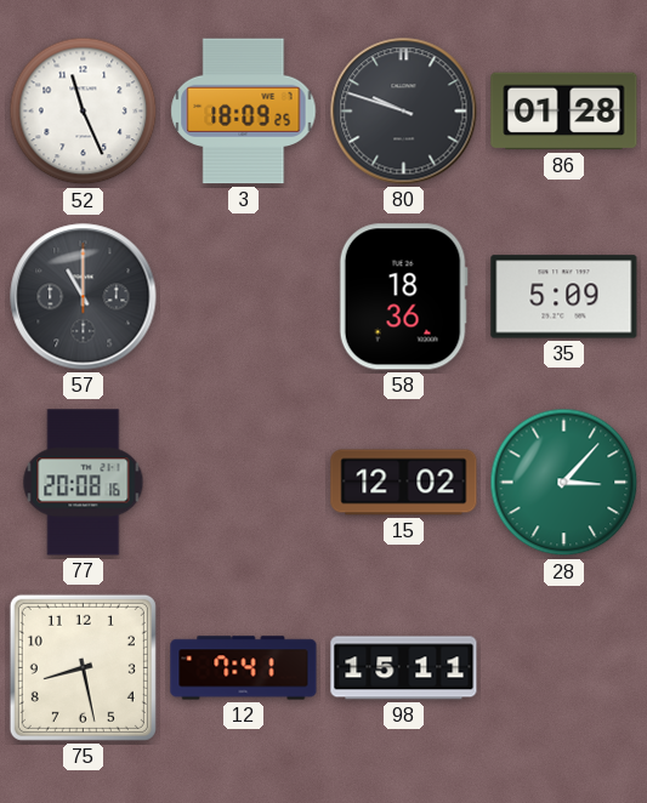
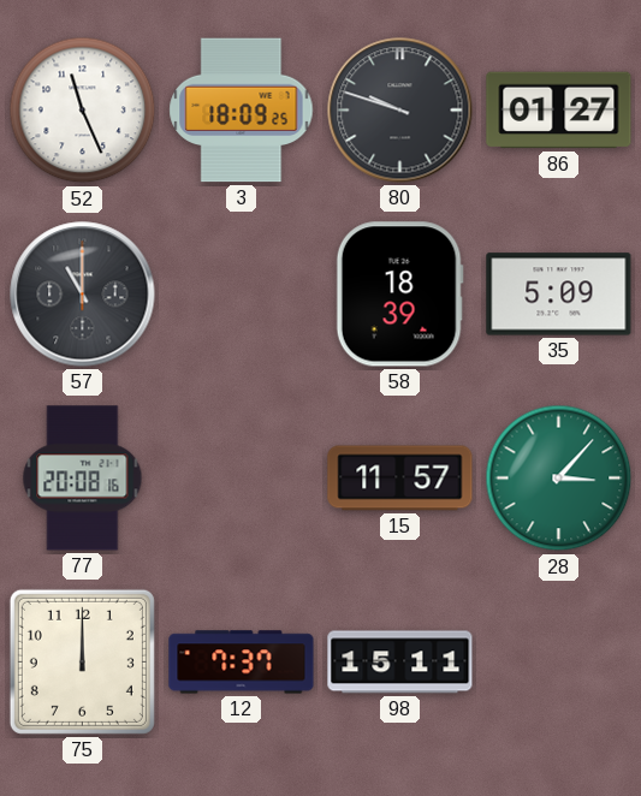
86: 01:28 -> 01:27 (559, 111)
58: 18:36 -> 18:39 (399, 295)
15: 12:02 -> 11:57 (400, 479)
75: 8:28 -> 12:00 (82, 661)
12: 7:41 -> 7:37 (242, 663)
